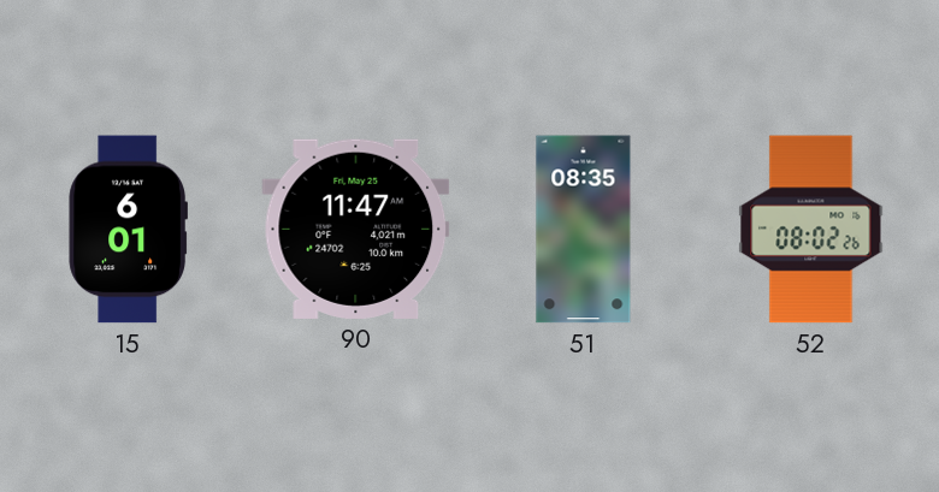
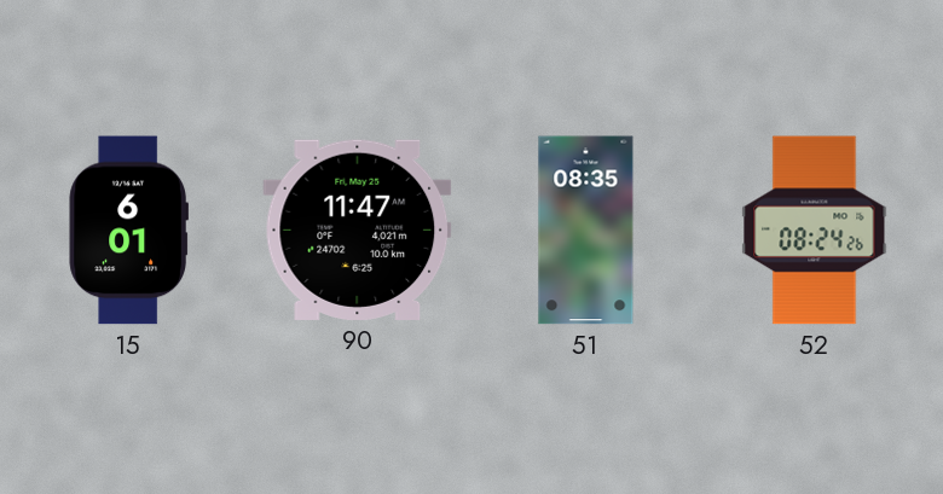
52: 08:02 -> 08:24 (815, 231)
